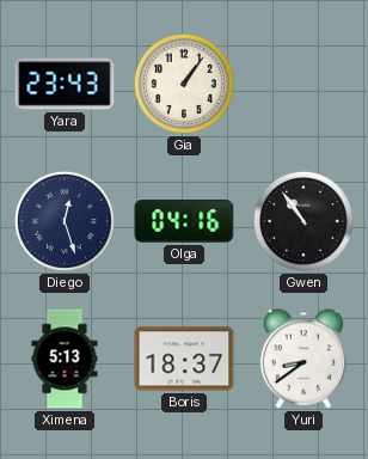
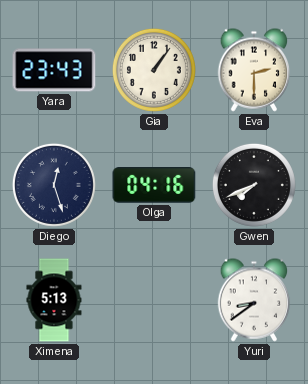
Eva: none -> 2:30 (254, 70)
Gwen: 10:54 -> 7:41 (254, 185)
Boris: 18:37 -> none (184, 359)
